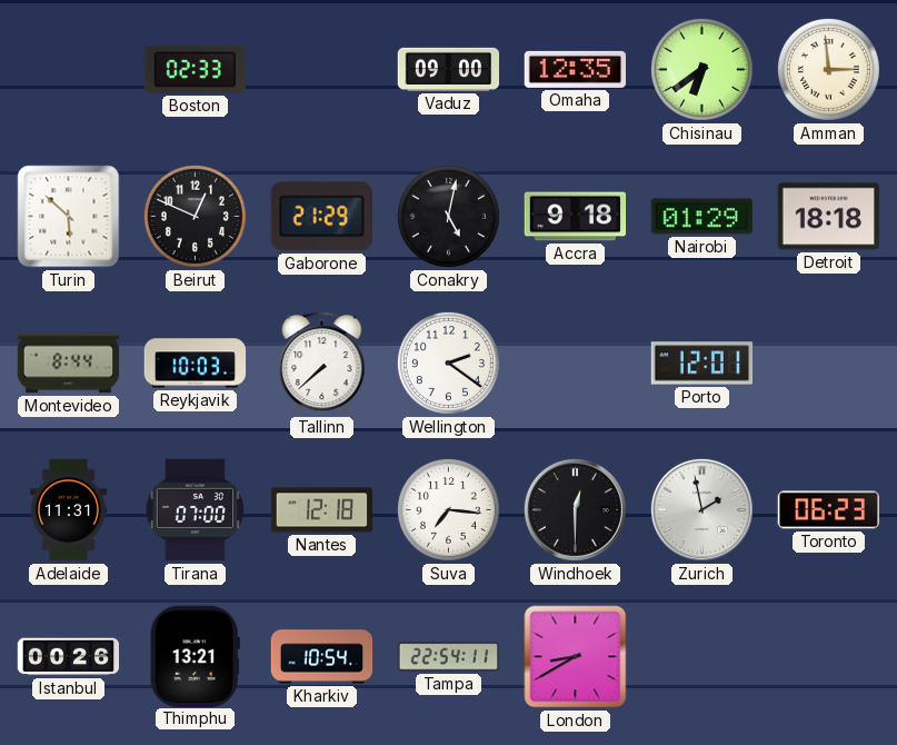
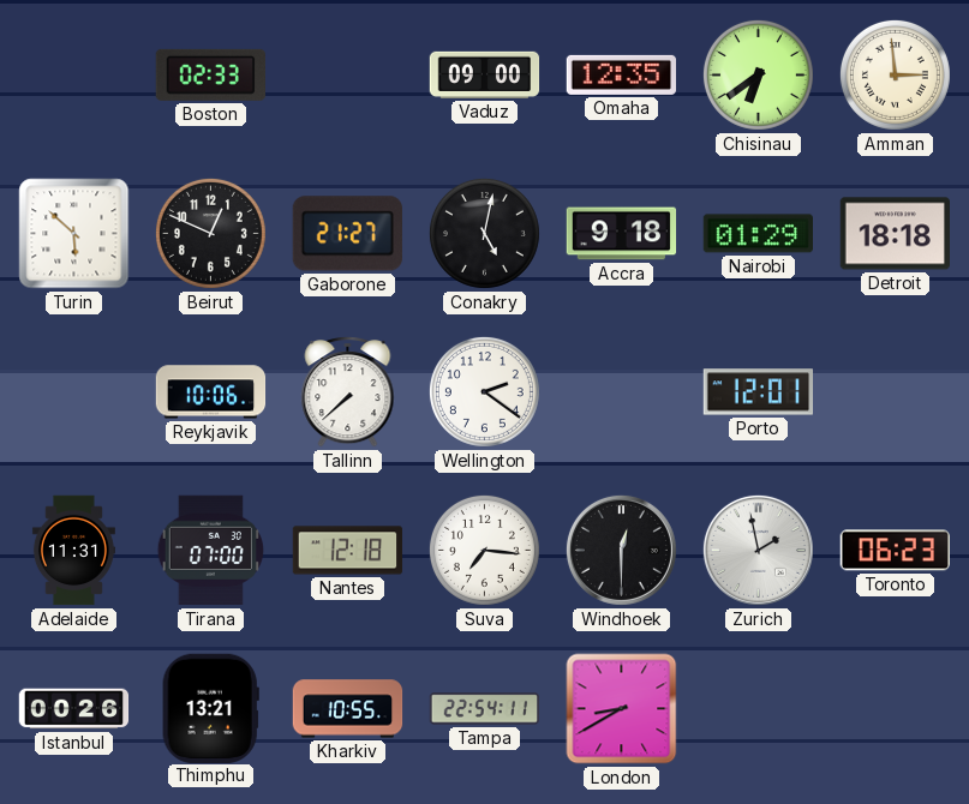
Gaborone: 21:29 -> 21:27 (347, 234)
Montevideo: 8:44 -> none (69, 364)
Reykjavik: 10:03 -> 10:06 (211, 392)
Kharkiv: 10:54 -> 10:55 (348, 709)
